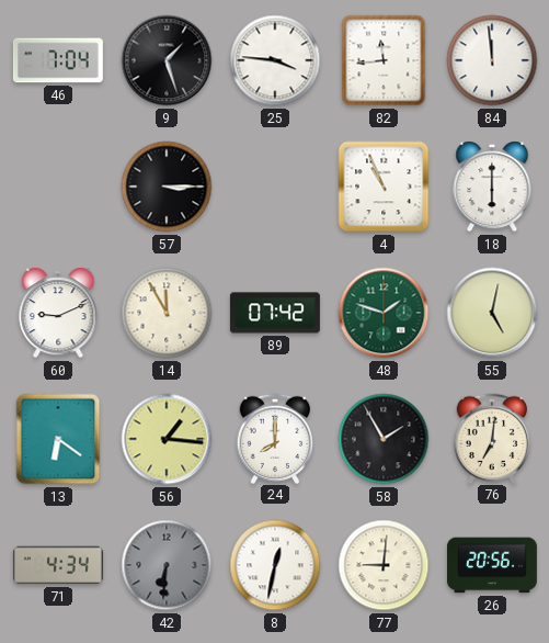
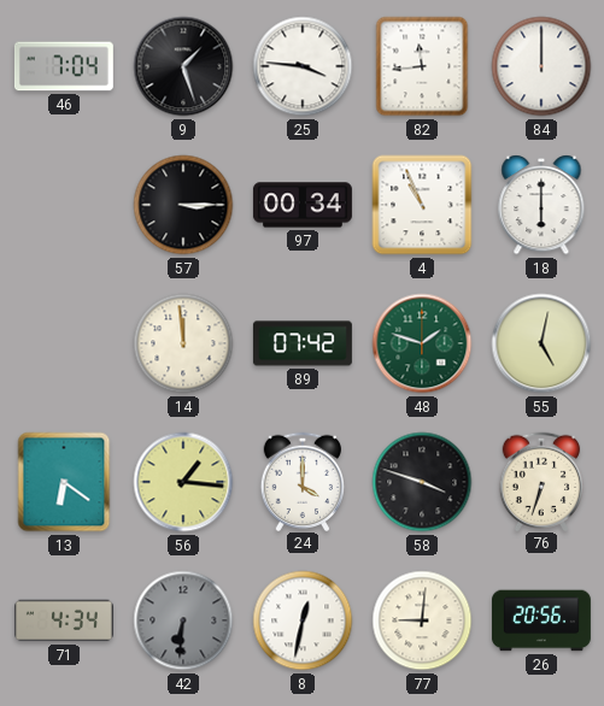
84: 11:59 -> 12:00 (541, 66)
97: none -> 00:34 (303, 205)
60: 9:11 -> none (58, 313)
14: 11:55 -> 11:59 (183, 343)
24: 8:00 -> 4:00 (301, 481)
58: 1:55 -> 3:48 (422, 482)
76: 7:01 -> 6:33 (540, 481)
